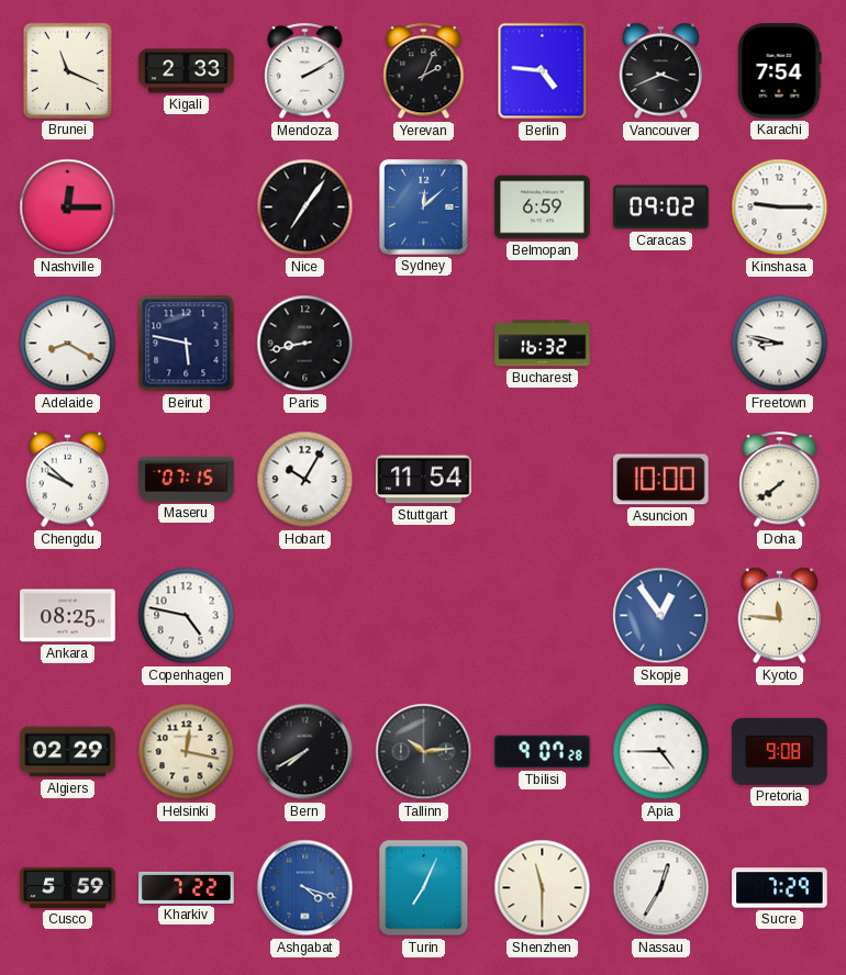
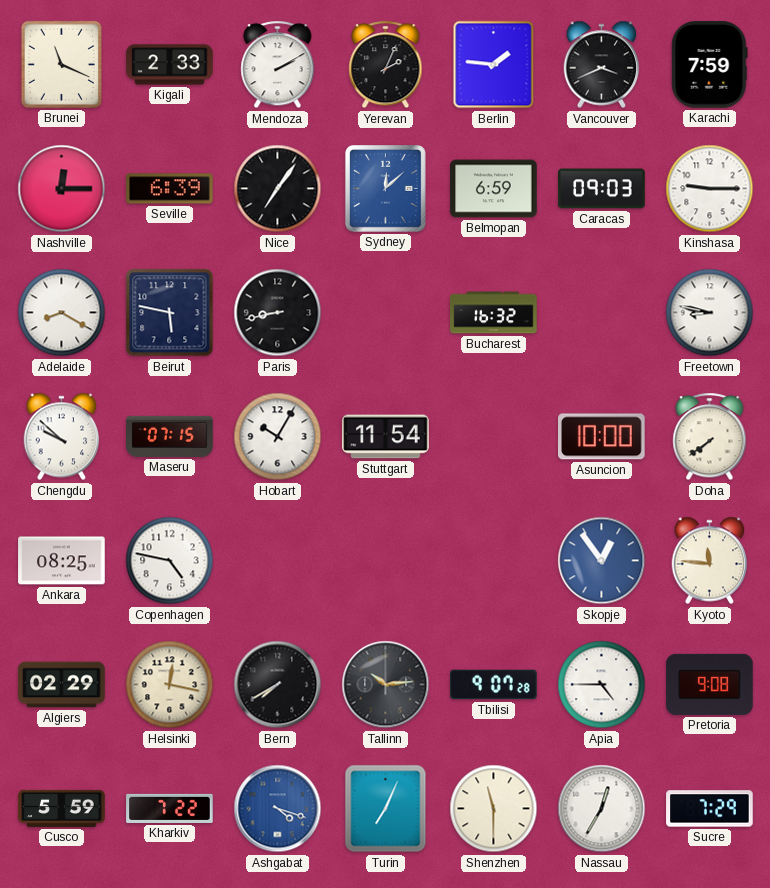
Berlin: 4:46 -> 1:46 (494, 65)
Karachi: 7:54 -> 7:59 (710, 65)
Seville: none -> 6:39 (170, 189)
Caracas: 09:02 -> 09:03 (602, 189)
